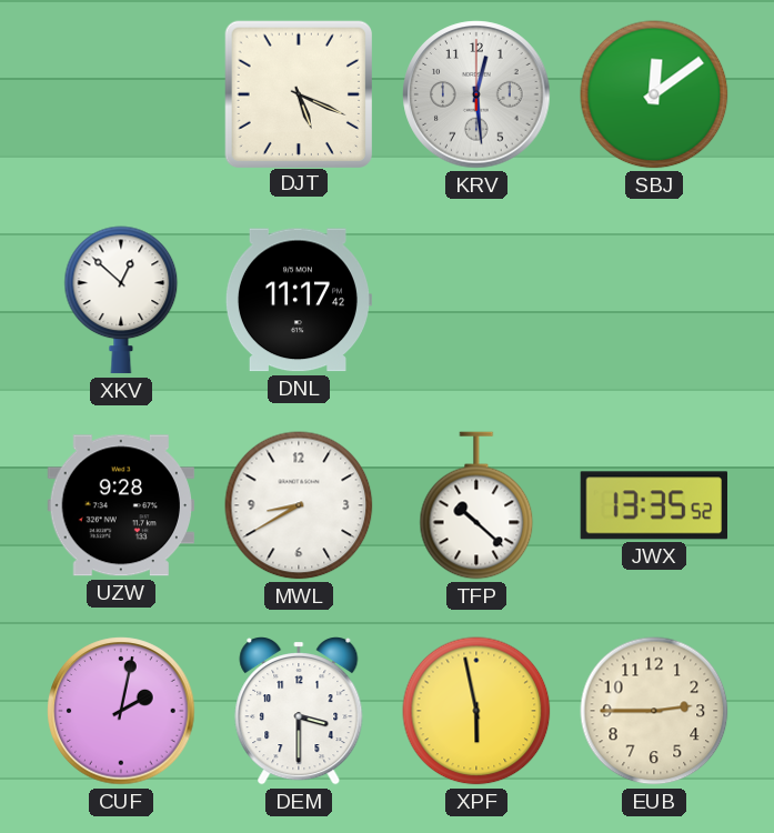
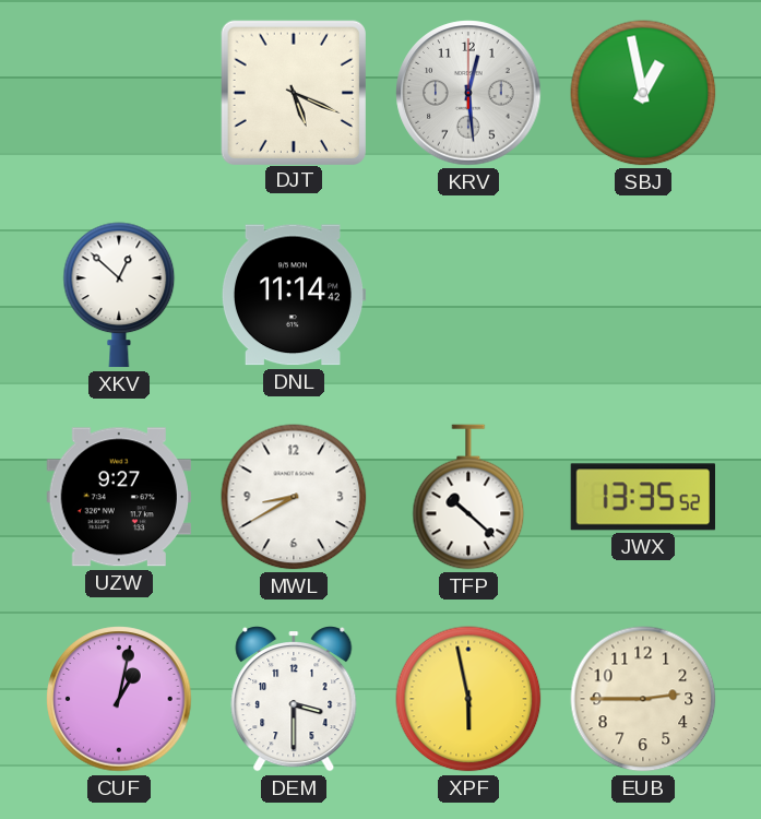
SBJ: 12:09 -> 12:58 (643, 93)
DNL: 11:17 -> 11:14 (293, 295)
UZW: 9:28 -> 9:27 (118, 497)
CUF: 2:02 -> 1:02 (119, 699)
